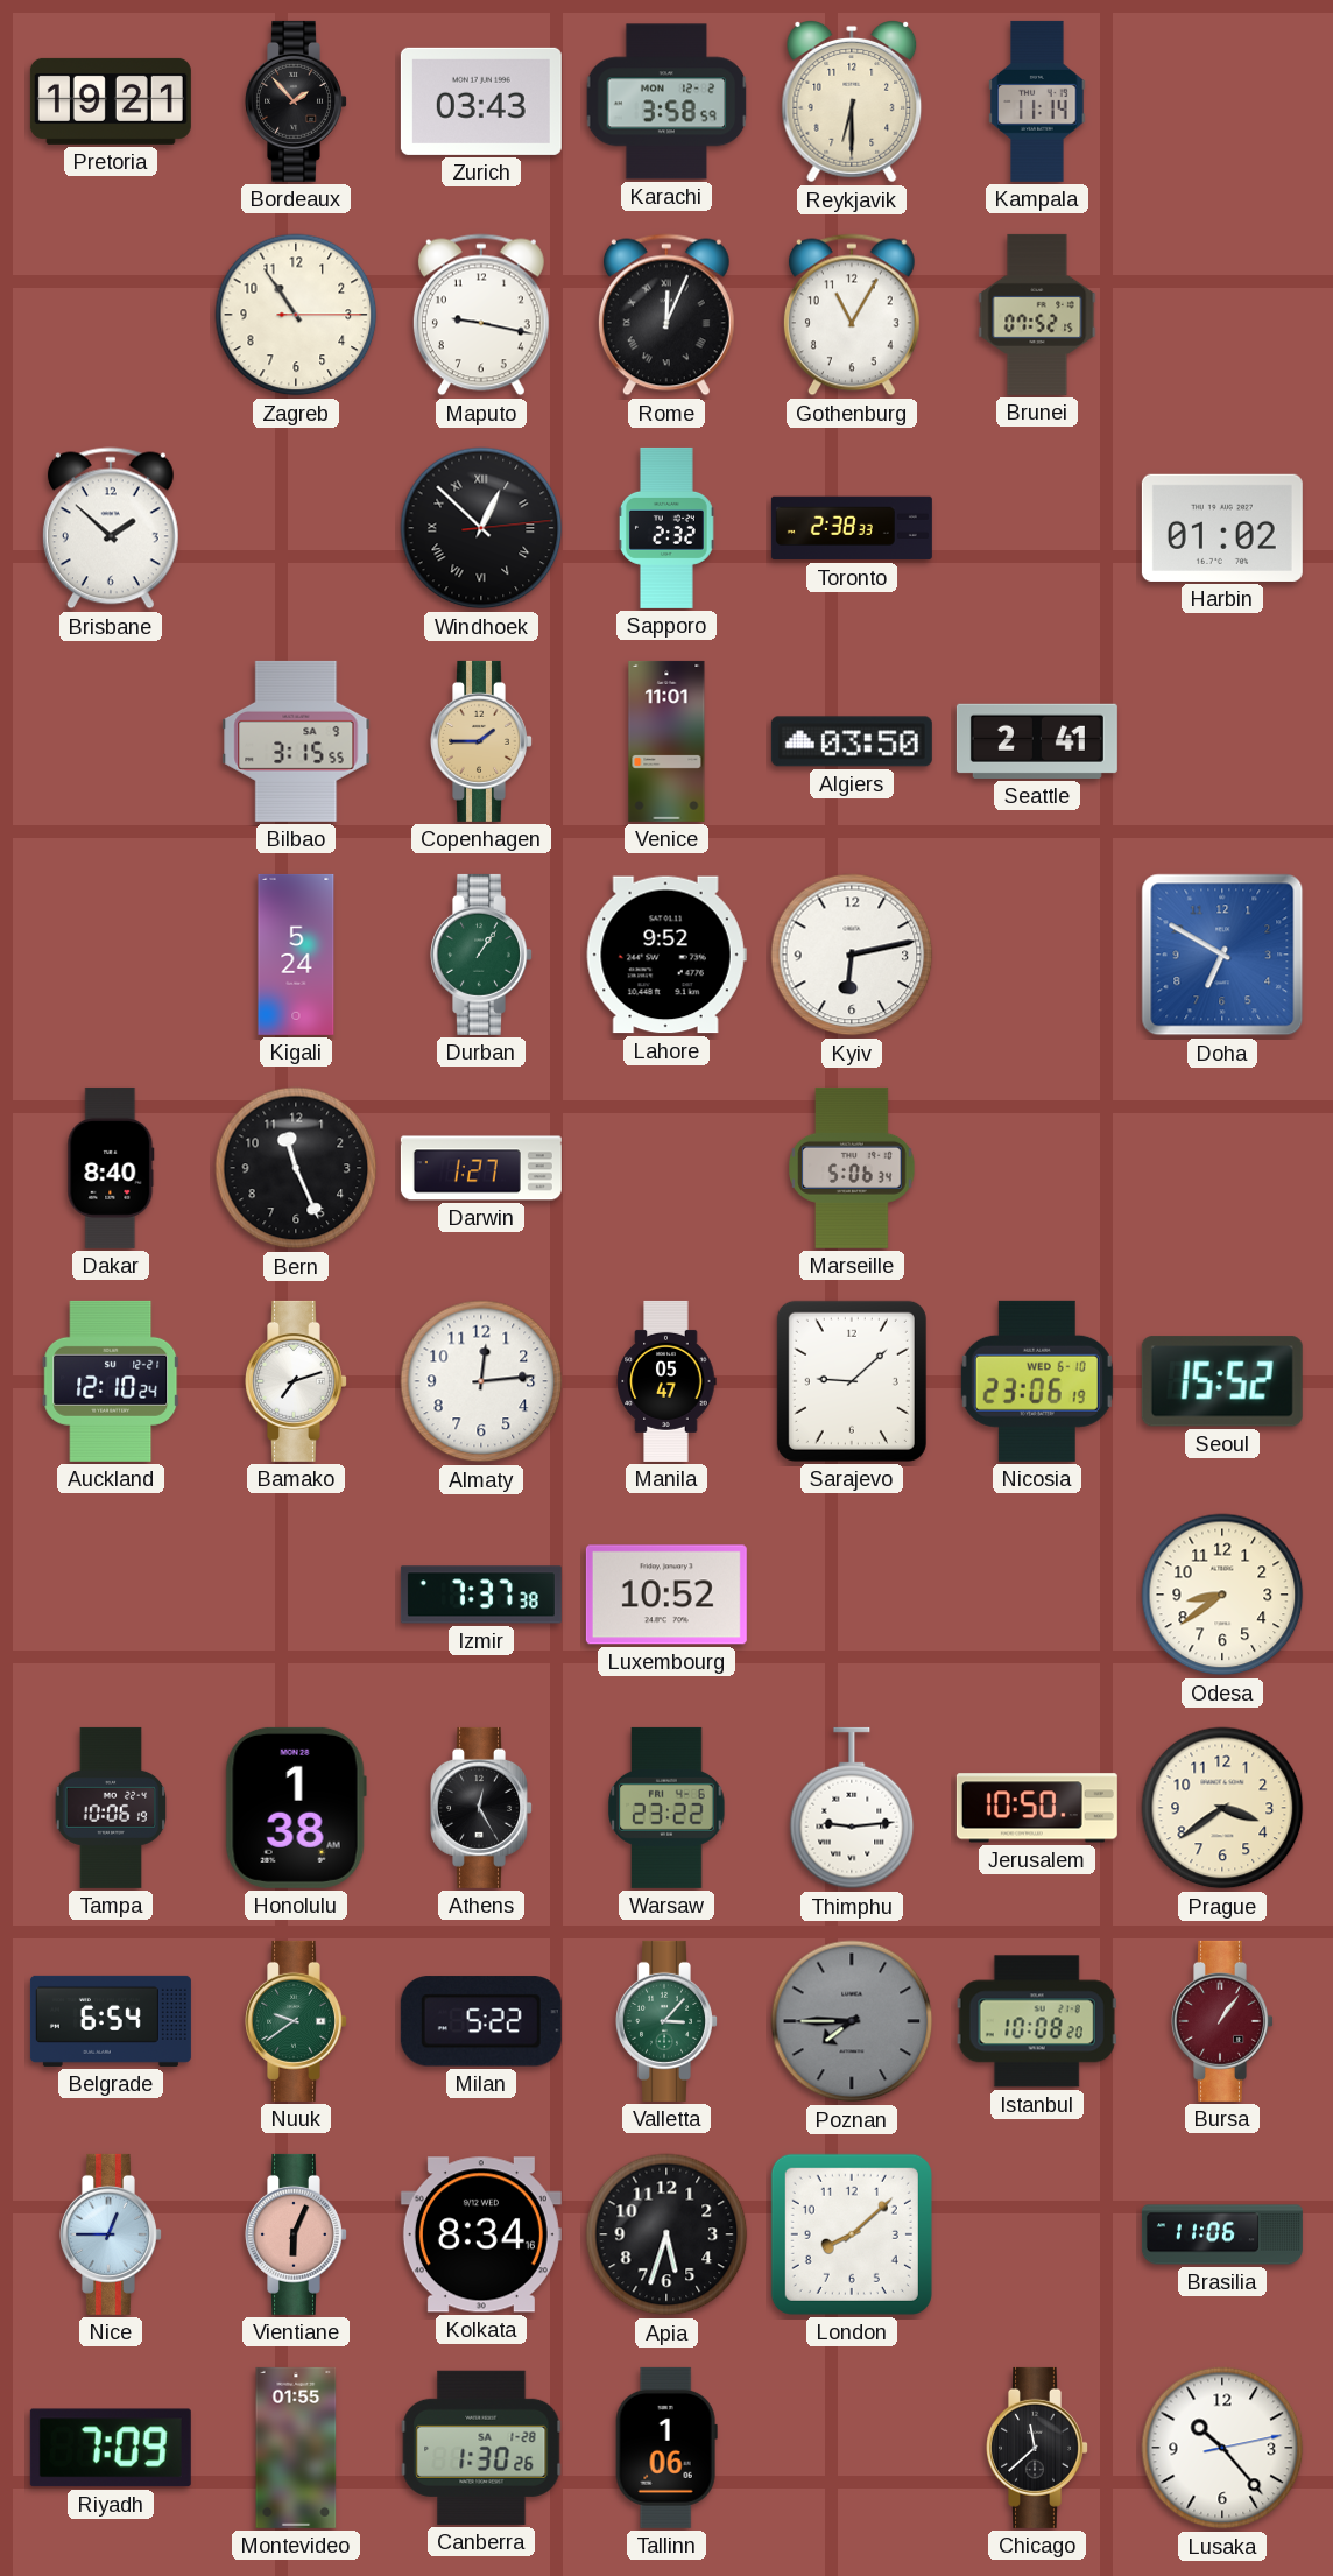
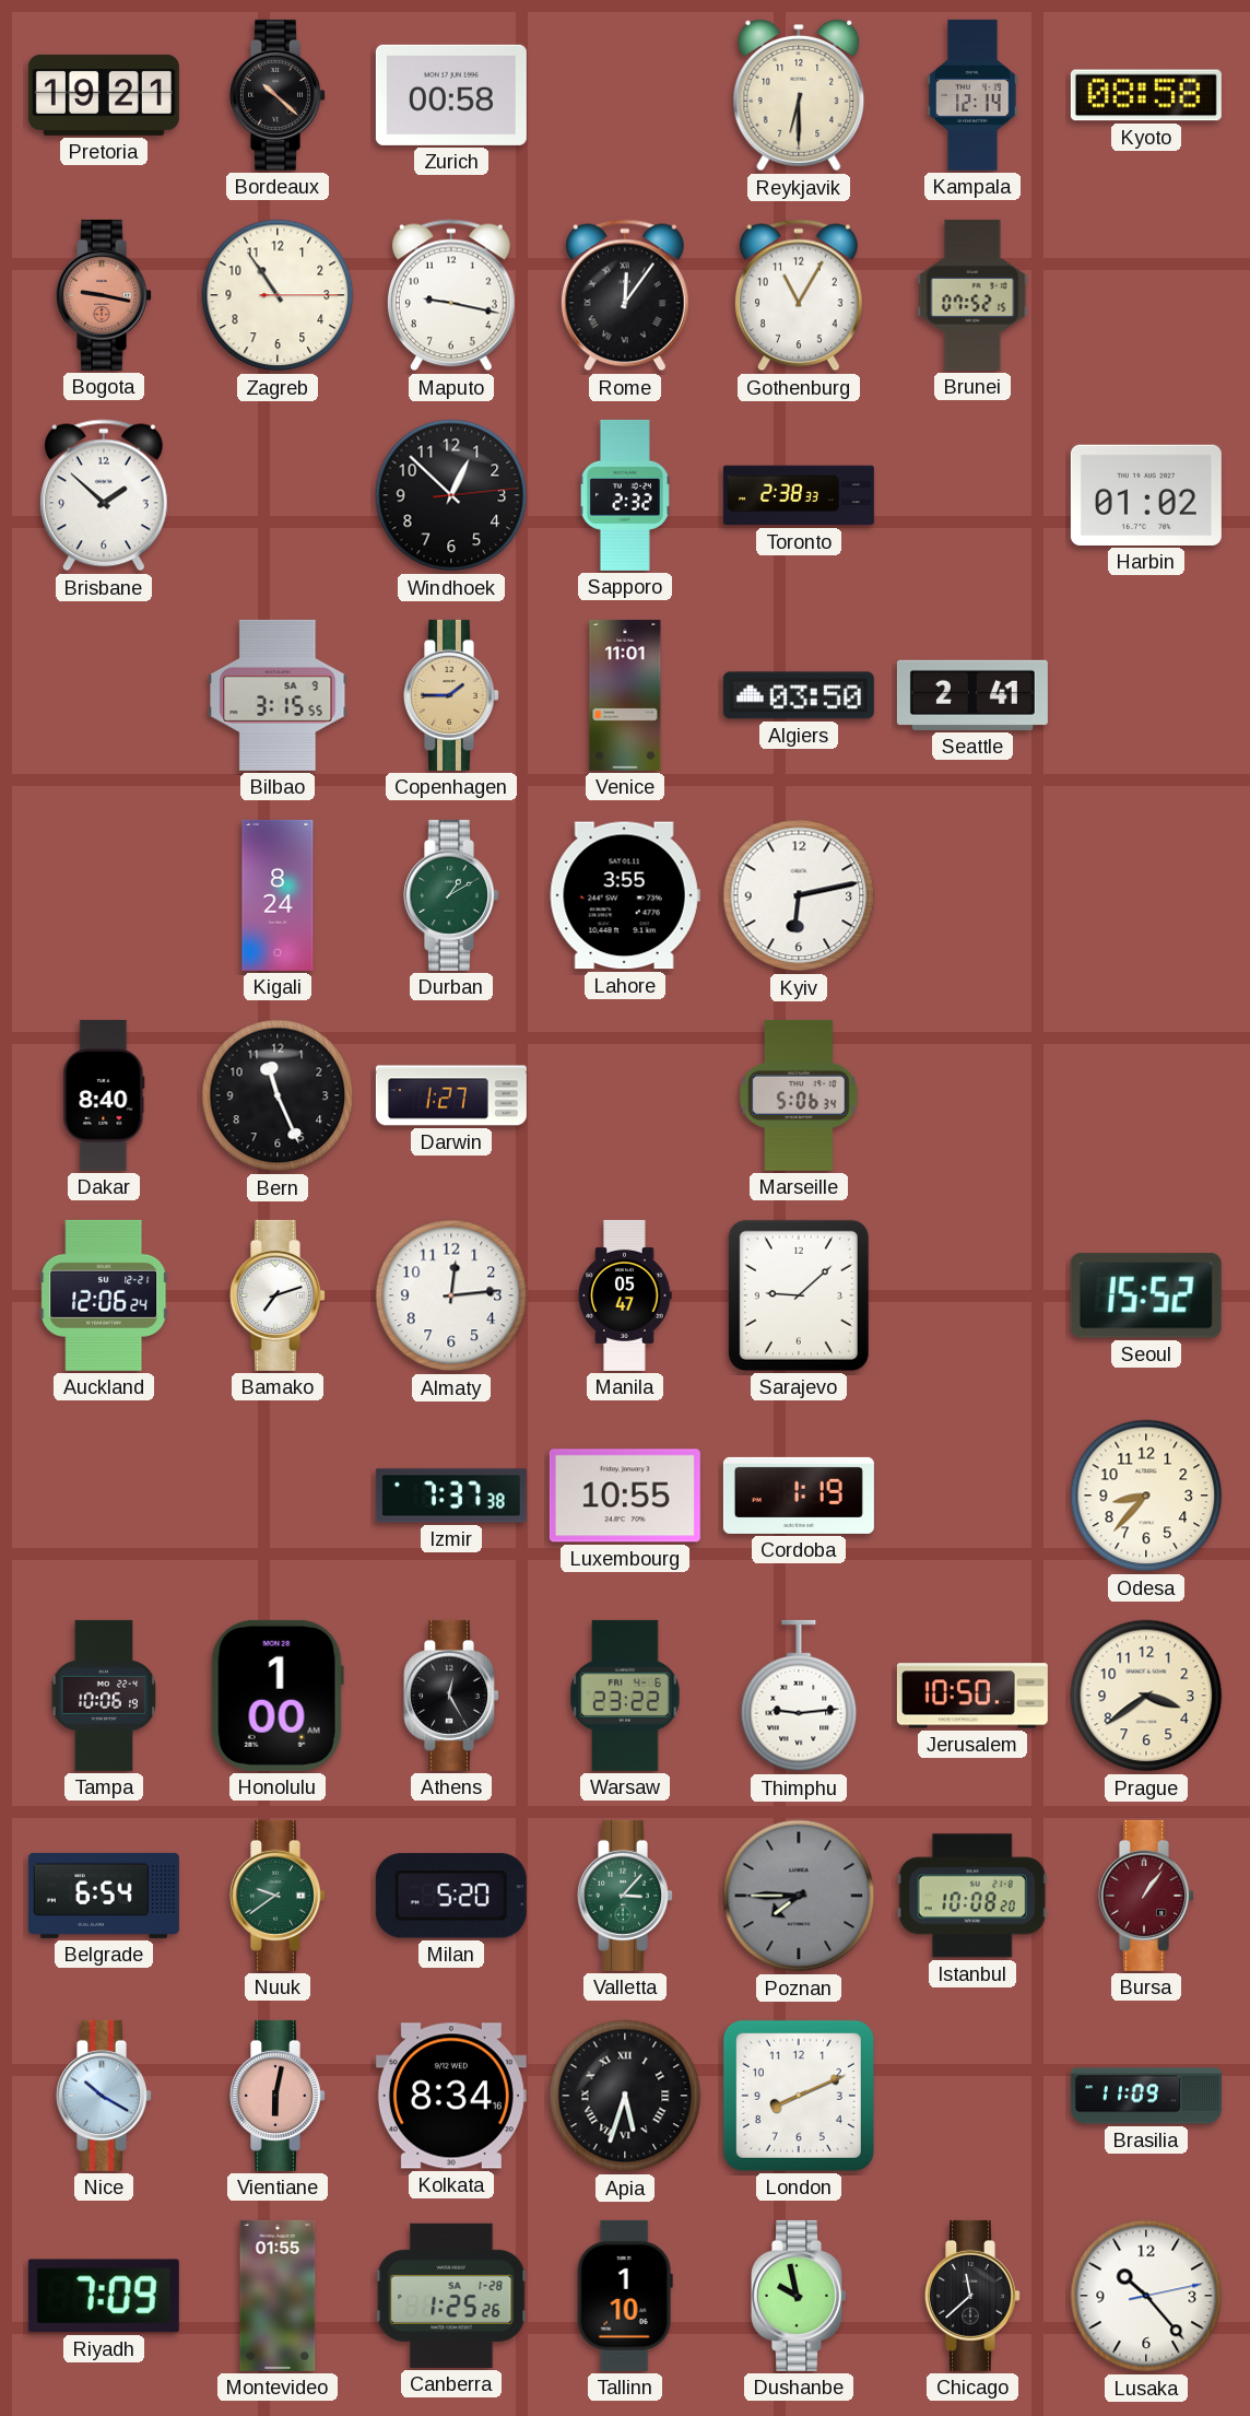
Bordeaux: 1:53 -> 10:22 (279, 95)
Zurich: 03:43 -> 00:58 (451, 95)
Karachi: 3:58 -> none (666, 101)
Kampala: 11:14 -> 12:14 (972, 95)
Kyoto: none -> 08:58 (1146, 95)
Bogota: none -> 9:17 (105, 295)
Rome: 12:04 -> 12:06 (625, 295)
Windhoek numerals: Roman -> Arabic (451, 495)
Kigali: 5:24 -> 8:24 (278, 895)
Durban: 1:06 -> 1:10 (452, 895)
Lahore: 9:52 -> 3:55 (625, 895)
Doha: 6:50 -> none (1222, 955)
Auckland: 12:10 -> 12:06 (104, 1295)
Nicosia: 23:06 -> none (1037, 1381)
Luxembourg: 10:52 -> 10:55 (625, 1496)
Cordoba: none -> 1:19 (799, 1496)
Odesa: 8:39 -> 8:37 (1146, 1496)
Honolulu: 1:38 -> 1:00 (278, 1696)
Milan: 5:22 -> 5:20 (451, 1896)
Nice: 12:45 -> 10:20 (105, 2096)
Vientiane: 6:04 -> 6:02 (279, 2096)
Apia numerals: Arabic -> Roman (625, 2096)
London: 8:08 -> 8:11 (799, 2096)
Brasilia: 11:06 -> 11:09 (1146, 2096)
Canberra: 1:30 -> 1:25 (451, 2296)
Tallinn: 1:06 -> 1:10 (625, 2296)
Dushanbe: none -> 9:58 (800, 2296)
